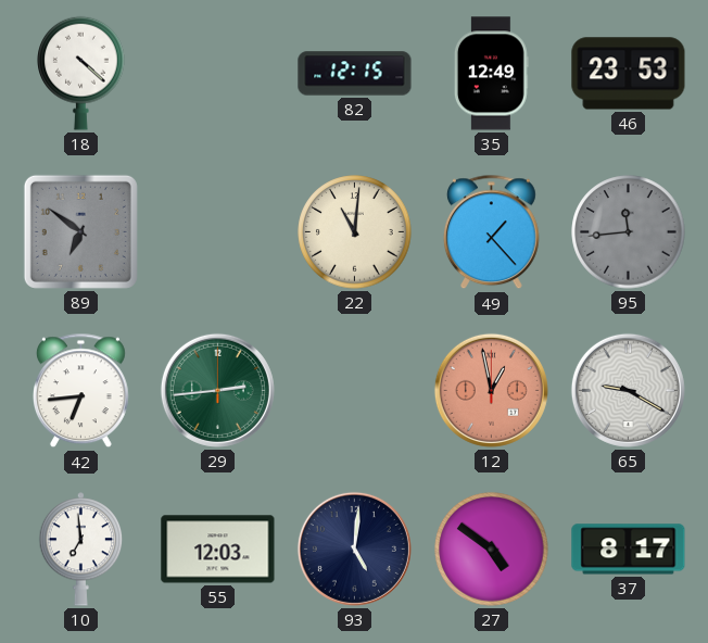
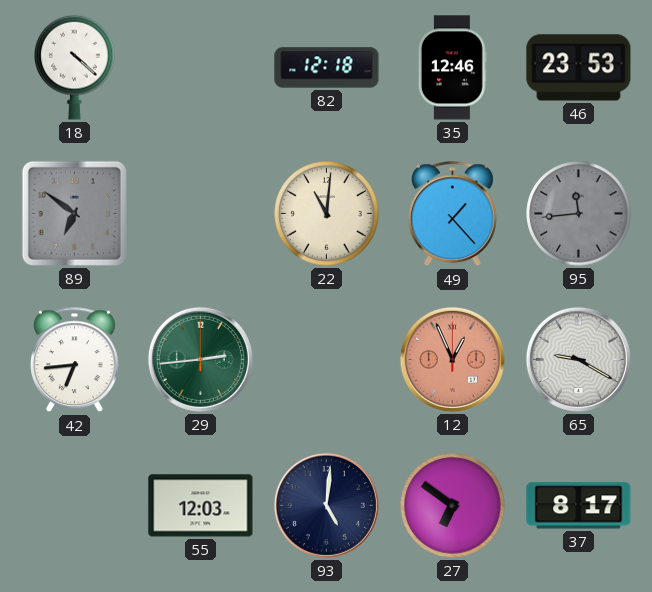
82: 12:15 -> 12:18 (327, 68)
35: 12:49 -> 12:46 (452, 68)
12: 12:58 -> 12:56 (452, 359)
10: 6:59 -> none (81, 550)
27: 4:51 -> 6:51 (453, 506)
